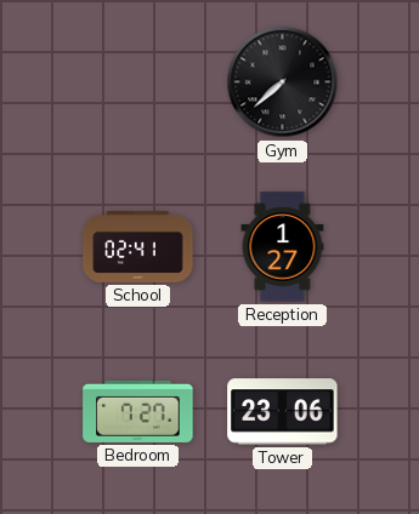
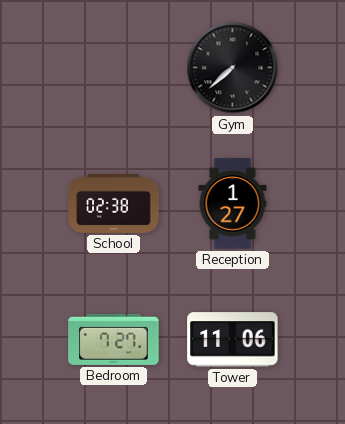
School: 02:41 -> 02:38 (114, 203)
Tower: 23:06 -> 11:06 (233, 340)
